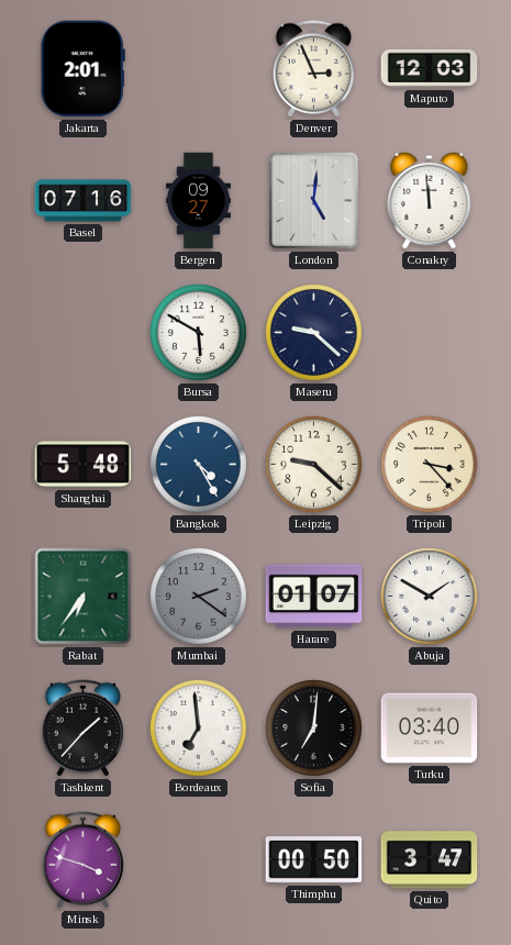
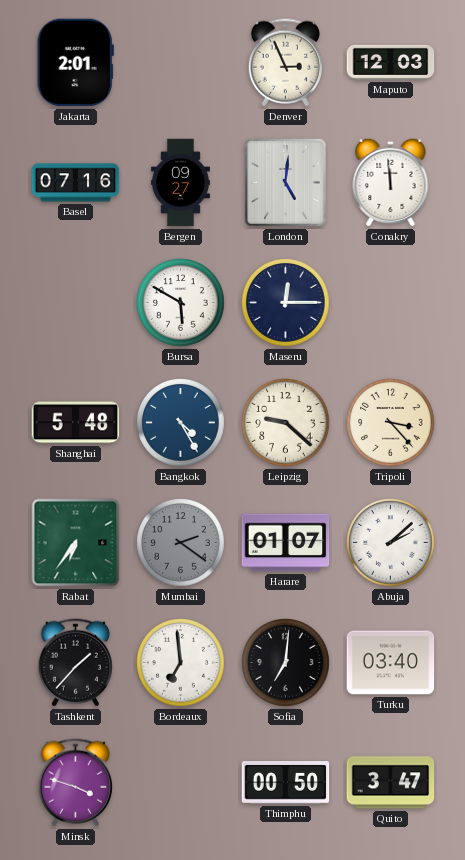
Maseru: 9:22 -> 12:15 (286, 303)
Abuja: 1:50 -> 2:08 (391, 543)
